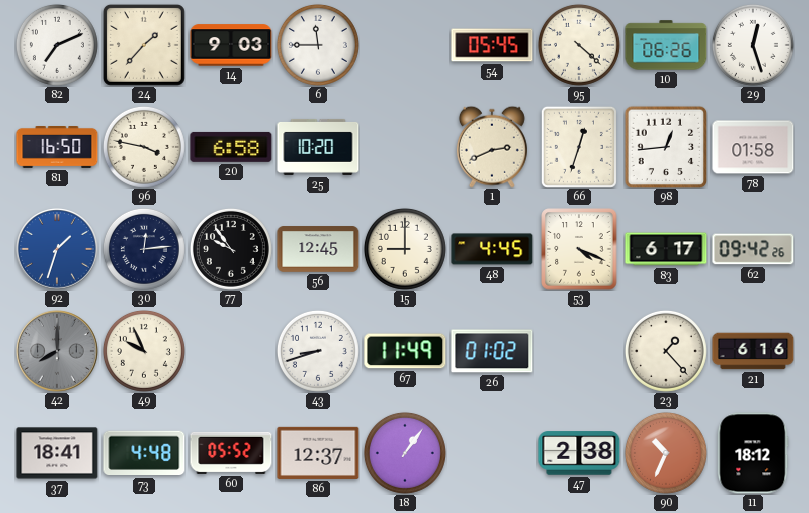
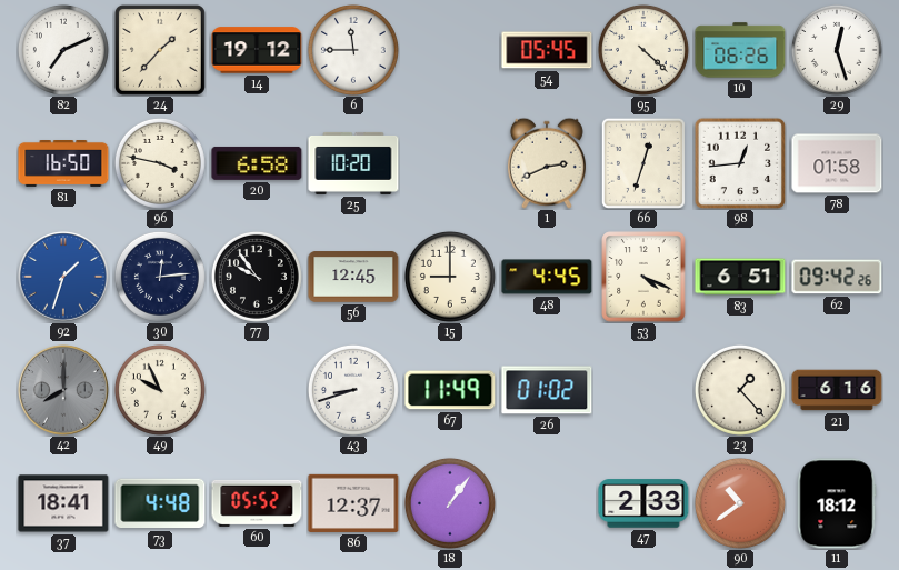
14: 9:03 -> 19:12 (257, 50)
83: 6:17 -> 6:51 (740, 277)
47: 2:38 -> 2:33 (643, 503)
90: 10:34 -> 10:39 (740, 503)
